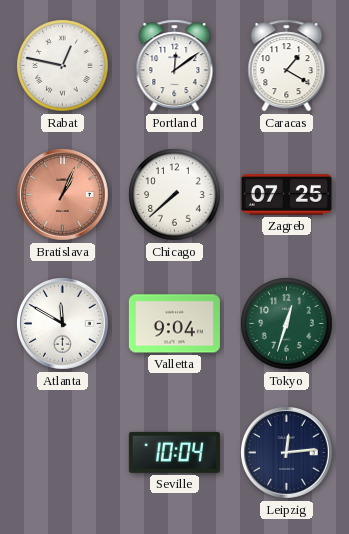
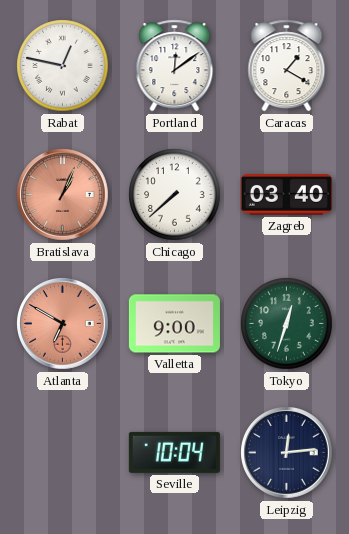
Zagreb: 07:25 -> 03:40 (286, 195)
Atlanta: 11:50 -> 6:50 (63, 324)
Atlanta dial: white -> salmon (63, 324)
Valletta: 9:04 -> 9:00 (174, 324)
